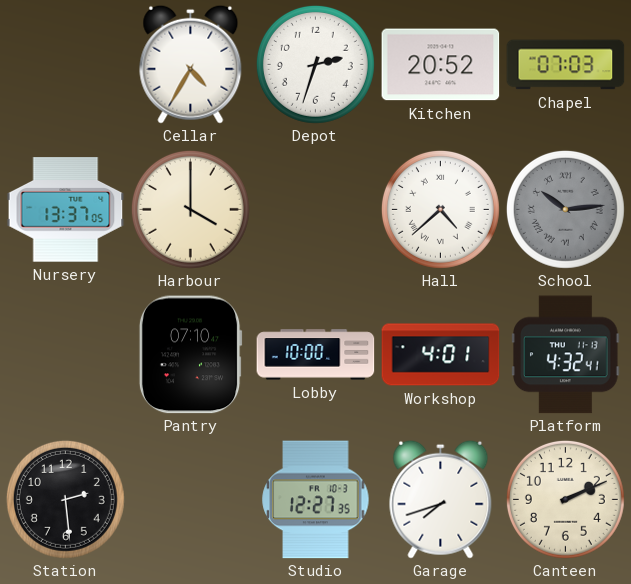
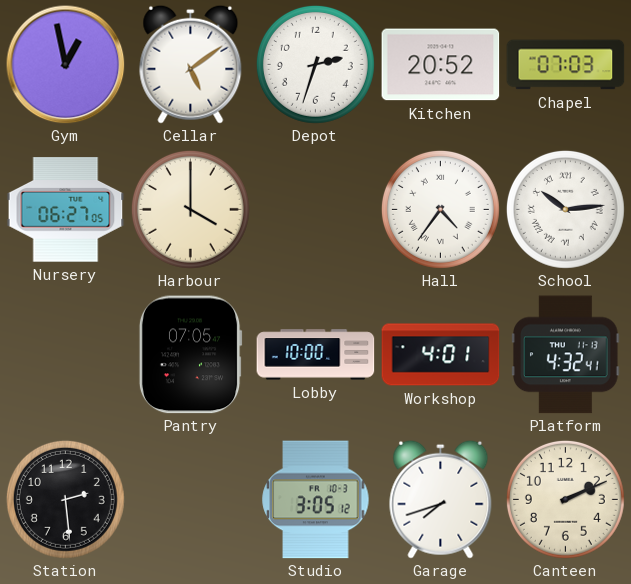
Gym: none -> 12:58 (66, 65)
Cellar: 4:35 -> 5:09 (191, 64)
Nursery: 13:37 -> 06:27 (66, 210)
Hall: 4:38 -> 4:36 (440, 209)
School dial: grey -> white (565, 209)
Pantry: 07:10 -> 07:05 (190, 355)
Studio: 12:27 -> 3:05 (316, 500)
